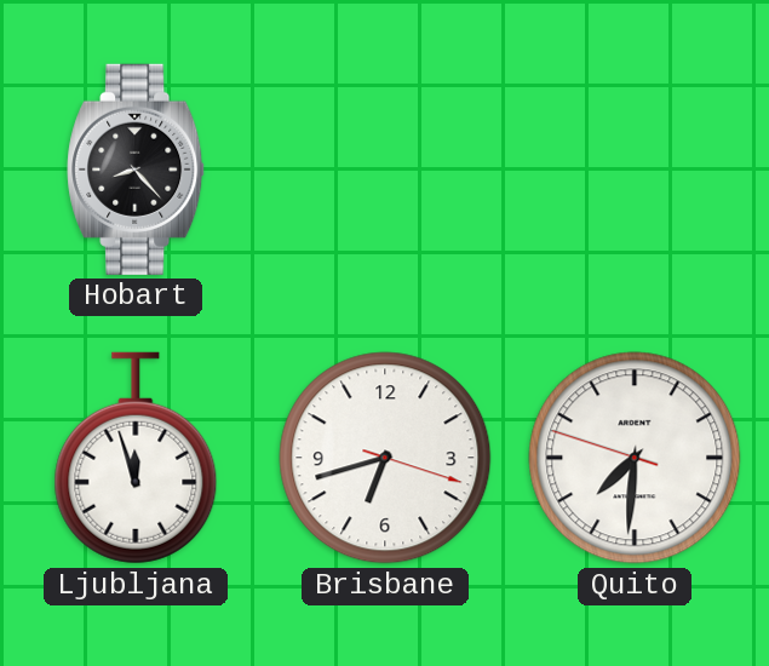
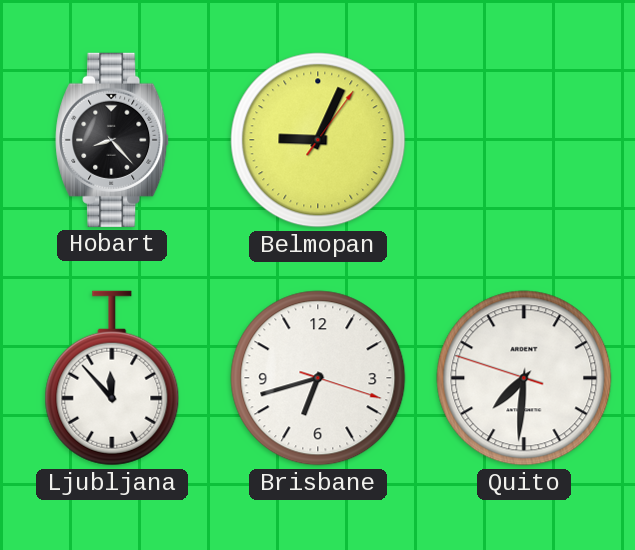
Belmopan: none -> 9:04 (318, 140)
Ljubljana: 11:57 -> 11:53 (112, 378)
